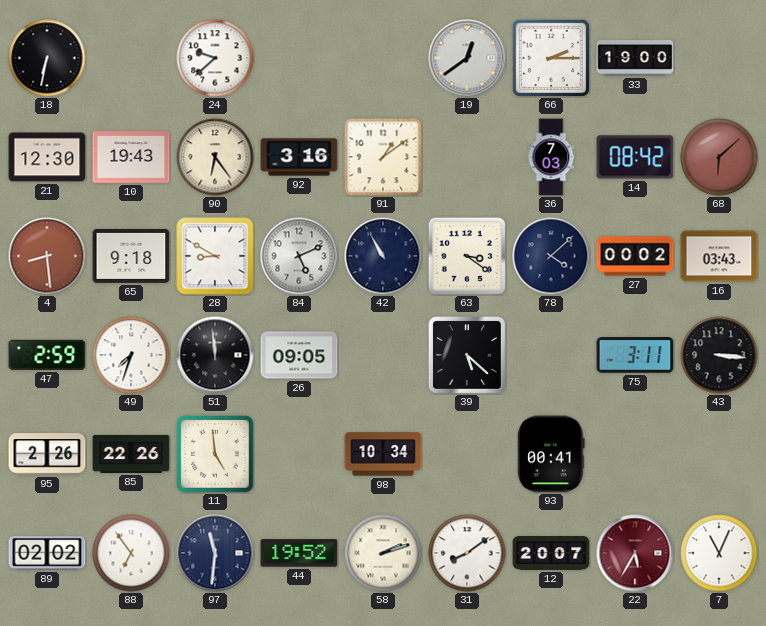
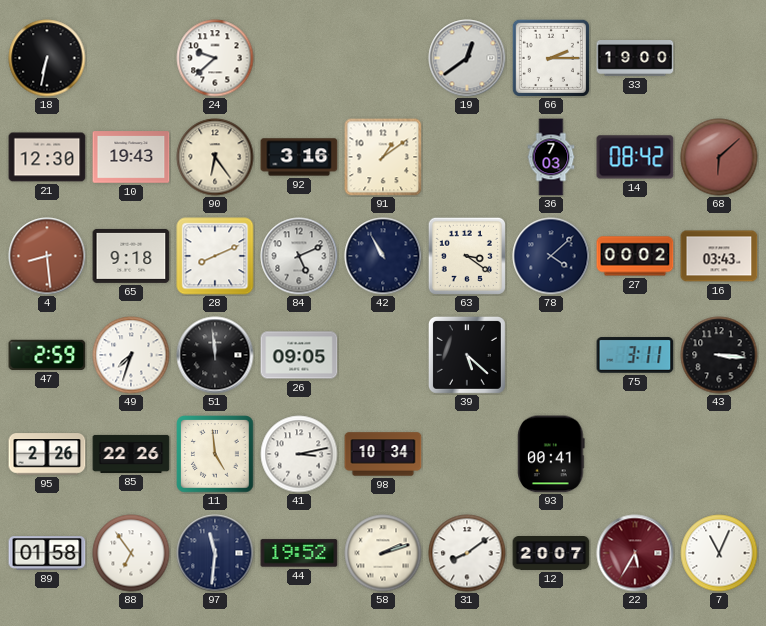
28: 8:50 -> 8:11 (215, 256)
41: none -> 3:13 (299, 454)
89: 02:02 -> 01:58 (47, 553)
